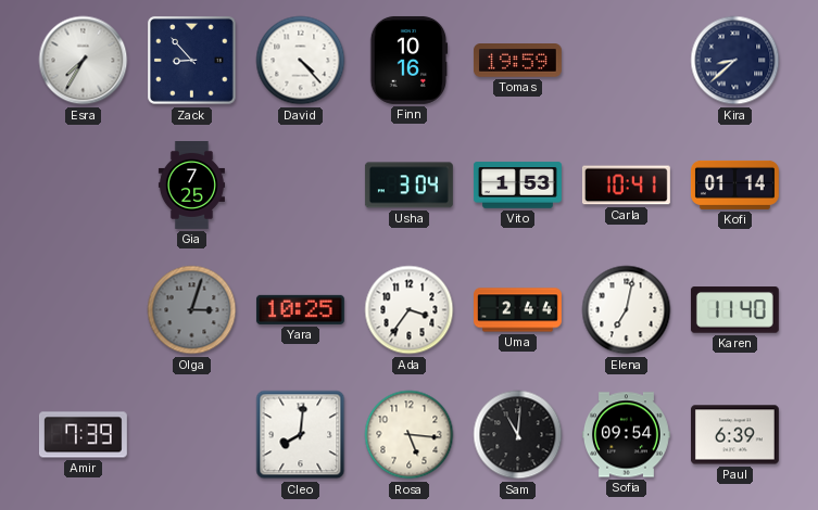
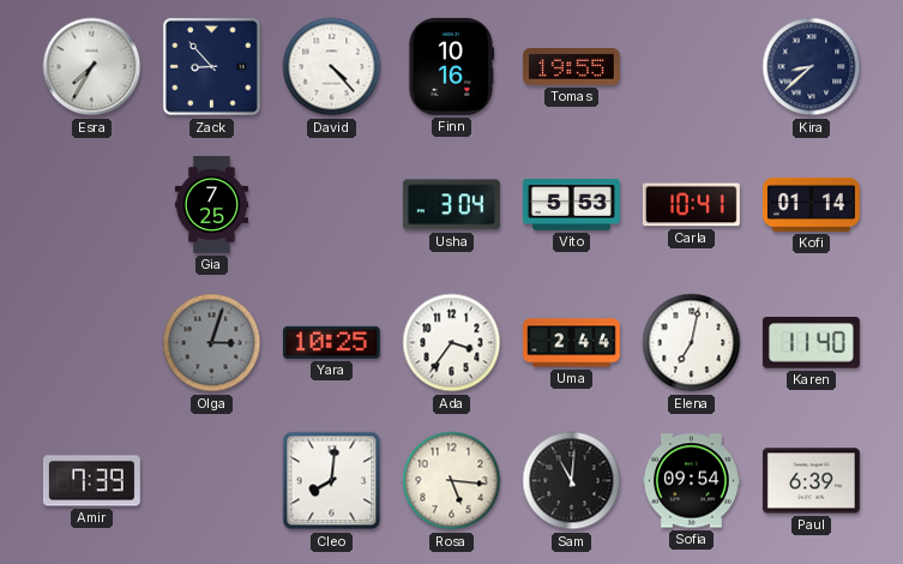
Tomas: 19:59 -> 19:55 (571, 67)
Vito: 1:53 -> 5:53 (571, 205)
